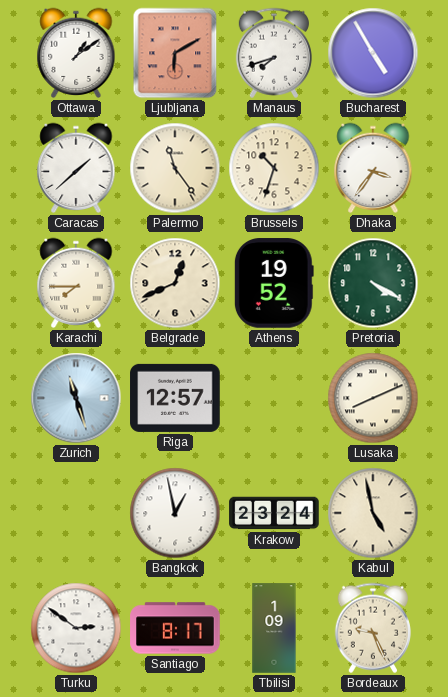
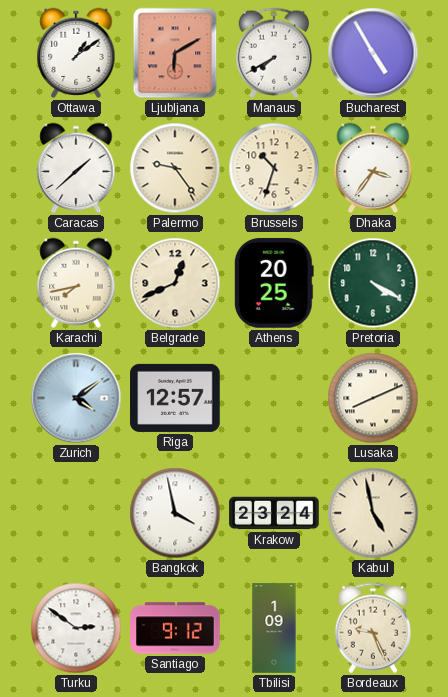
Manaus: 7:42 -> 7:40 (274, 53)
Palermo: 11:24 -> 9:24 (175, 168)
Karachi: 7:45 -> 7:43 (76, 283)
Athens: 19:52 -> 20:25 (274, 283)
Zurich: 11:27 -> 4:09 (76, 398)
Bangkok: 12:58 -> 3:58 (175, 513)
Santiago: 8:17 -> 9:12 (175, 628)
